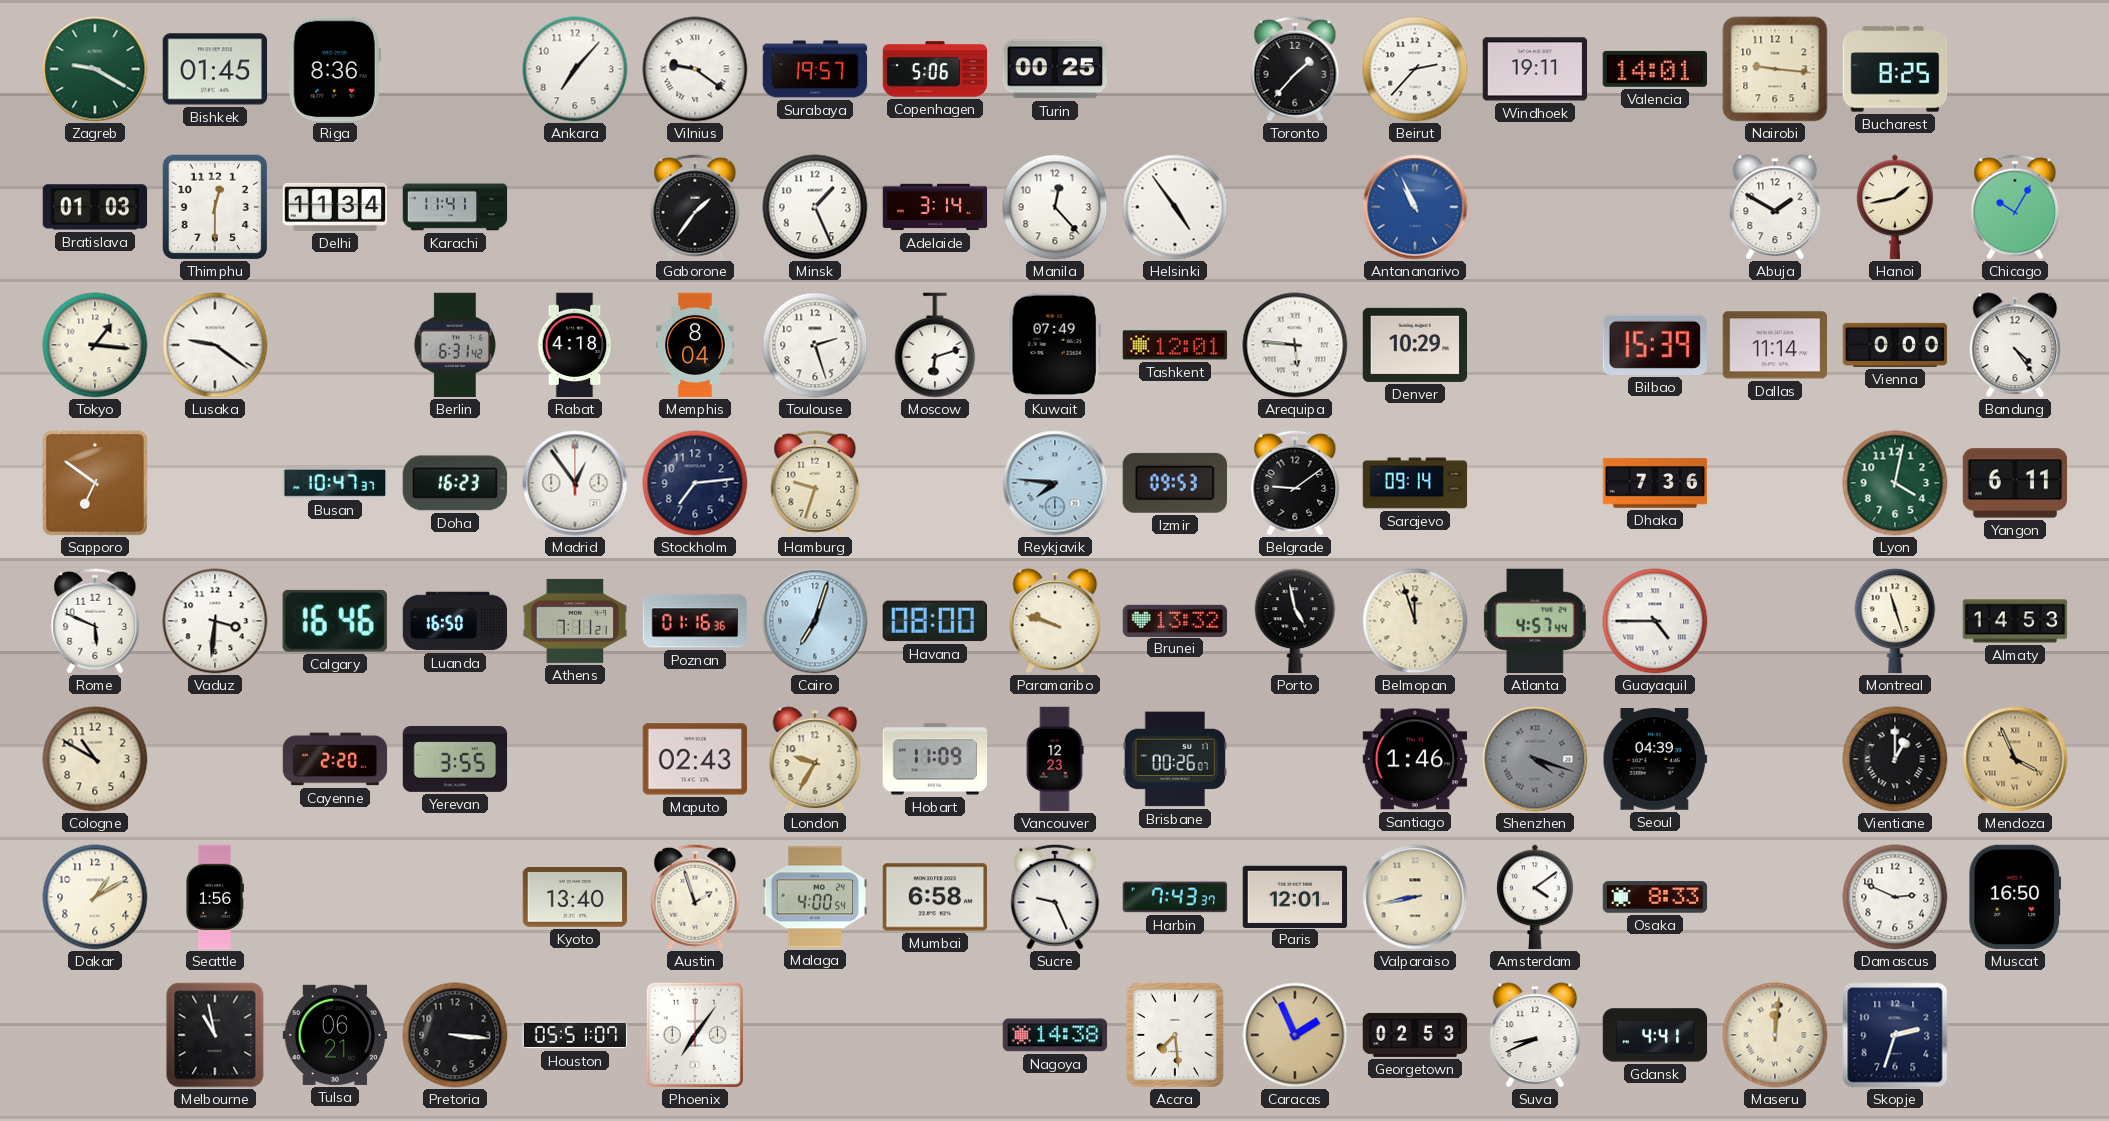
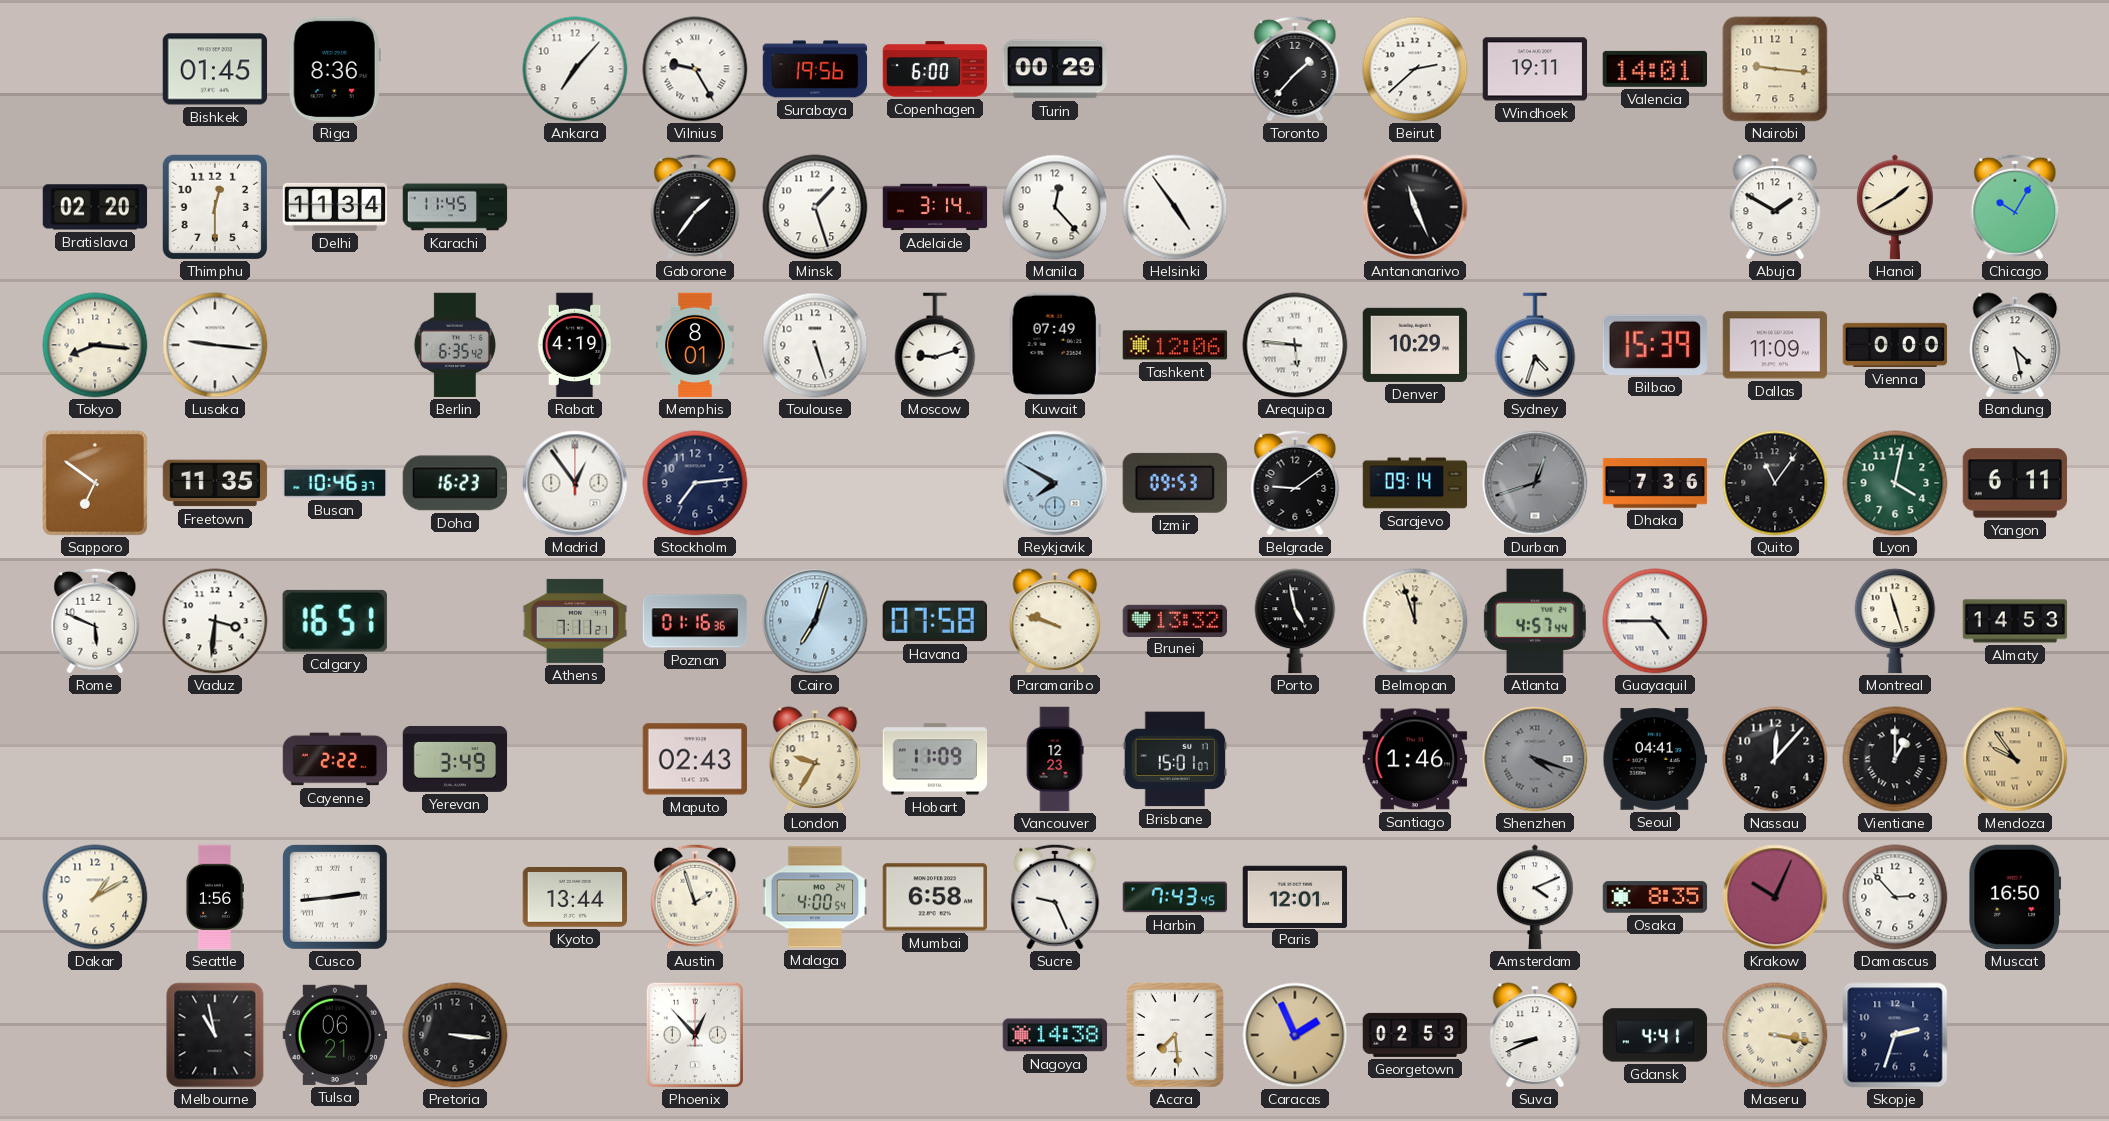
Zagreb: 9:20 -> none (95, 69)
Vilnius: 9:21 -> 9:25 (695, 69)
Surabaya: 19:57 -> 19:56 (815, 69)
Copenhagen: 5:06 -> 6:00 (935, 69)
Turin: 00:25 -> 00:29 (1054, 69)
Beirut: 2:37 -> 2:38 (1415, 69)
Bucharest: 8:25 -> none (1895, 69)
Bratislava: 01:03 -> 02:20 (95, 207)
Karachi: 11:41 -> 11:45 (455, 207)
Minsk: 1:26 -> 1:27 (815, 207)
Antananarivo: 10:56 -> 11:26 (1415, 207)
Antananarivo dial: blue -> black (1415, 207)
Hanoi: 1:43 -> 1:40 (1895, 207)
Tokyo: 1:16 -> 8:16 (95, 345)
Lusaka: 9:21 -> 9:16 (215, 345)
Berlin: 6:31 -> 6:35 (454, 345)
Rabat: 4:18 -> 4:19 (575, 345)
Memphis: 8:04 -> 8:01 (695, 345)
Toulouse: 2:27 -> 5:27 (815, 345)
Moscow: 6:12 -> 9:12 (935, 345)
Tashkent: 12:01 -> 12:06 (1175, 345)
Sydney: none -> 4:33 (1535, 345)
Dallas: 11:14 -> 11:09 (1775, 345)
Bandung: 4:24 -> 4:28 (2015, 345)
Freetown: none -> 11:35 (215, 483)
Busan: 10:47 -> 10:46 (335, 483)
Hamburg: 9:33 -> none (815, 483)
Reykjavik: 7:46 -> 7:50 (1055, 483)
Durban: none -> 12:42 (1535, 483)
Quito: none -> 11:06 (1775, 483)
Calgary: 16:46 -> 16:51 (335, 621)
Luanda: 16:50 -> none (455, 621)
Havana: 08:00 -> 07:58 (934, 621)
Cologne: 10:50 -> none (95, 759)
Cayenne: 2:20 -> 2:22 (335, 759)
Yerevan: 3:55 -> 3:49 (455, 759)
Brisbane: 00:26 -> 15:01 (1175, 759)
Seoul: 04:39 -> 04:41 (1655, 759)
Nassau: none -> 12:07 (1775, 759)
Mendoza: 3:56 -> 9:54 (2015, 759)
Cusco: none -> 2:44 (336, 898)
Kyoto: 13:40 -> 13:44 (575, 897)
Harbin: 7:43:37 -> 7:43:45 (1175, 897)
Valparaiso: 8:43 -> none (1415, 897)
Amsterdam: 4:09 -> 4:11 (1535, 897)
Osaka: 8:33 -> 8:35 (1655, 897)
Krakow: none -> 10:04 (1775, 897)
Damascus: 2:49 -> 2:53 (1895, 897)
Houston: 05:51 -> none (575, 1035)
Phoenix: 7:06 -> 12:53 (695, 1035)
Maseru: 12:01 -> 3:17 (1775, 1035)
